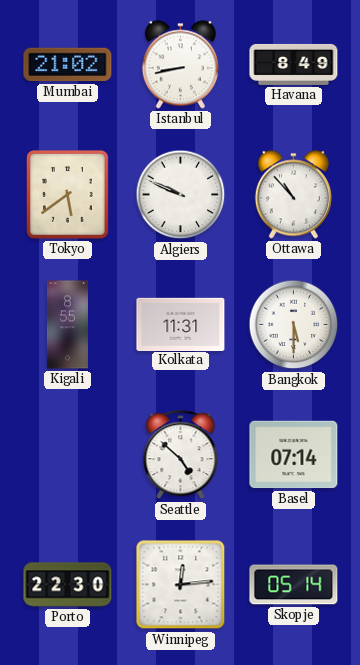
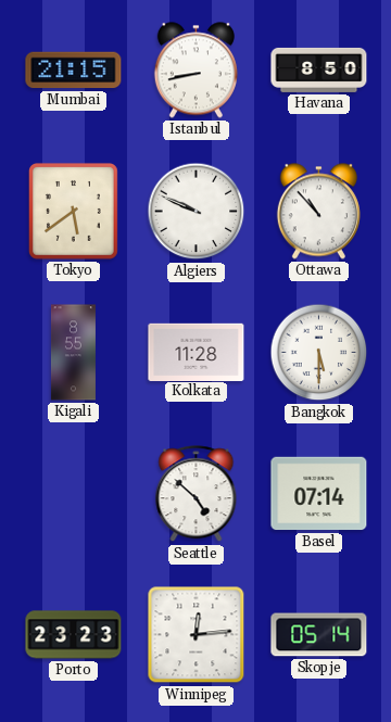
Mumbai: 21:02 -> 21:15 (74, 71)
Havana: 8:49 -> 8:50 (319, 69)
Kolkata: 11:31 -> 11:28 (197, 352)
Porto: 22:30 -> 23:23 (74, 635)
